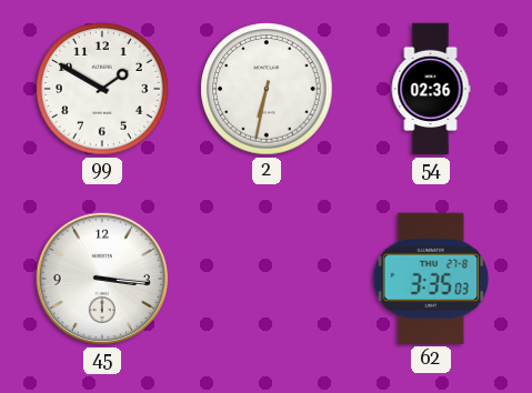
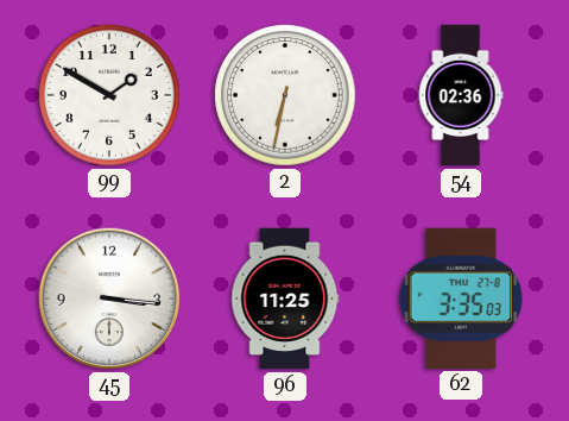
96: none -> 11:25 (285, 299)
